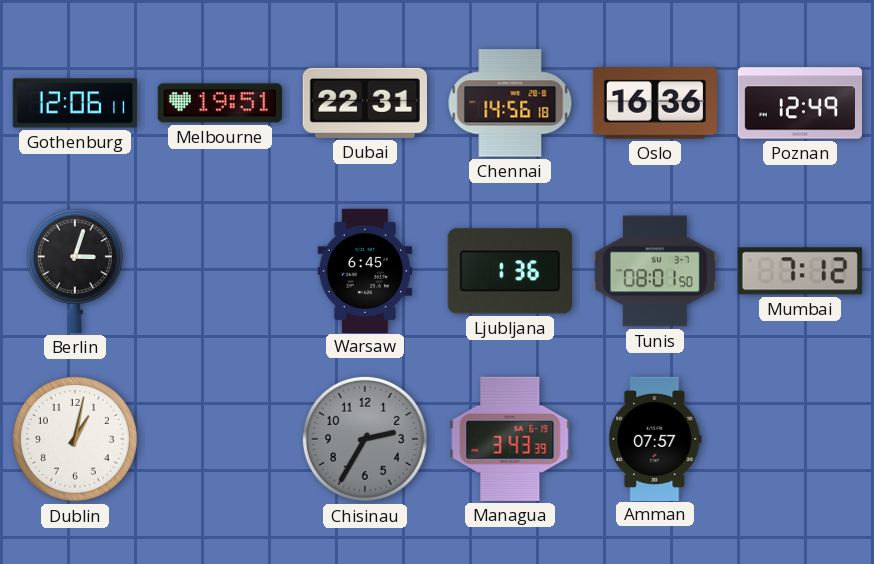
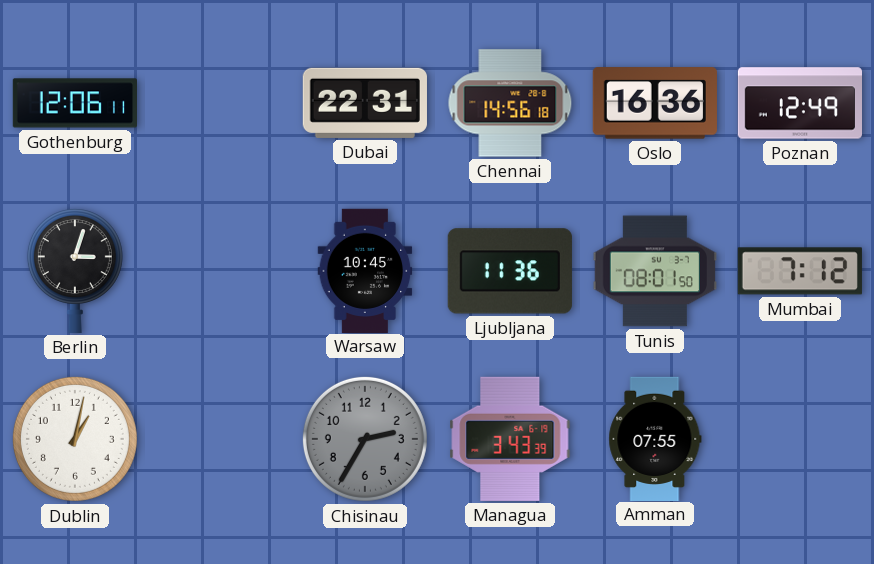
Melbourne: 19:51 -> none (220, 103)
Warsaw: 6:45 -> 10:45 (365, 270)
Ljubljana: 1:36 -> 11:36 (510, 271)
Amman: 07:57 -> 07:55 (655, 438)
